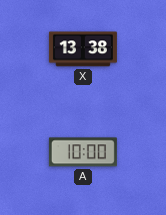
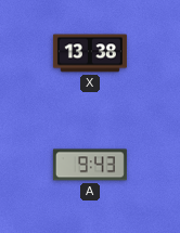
A: 10:00 -> 9:43 (90, 165)
